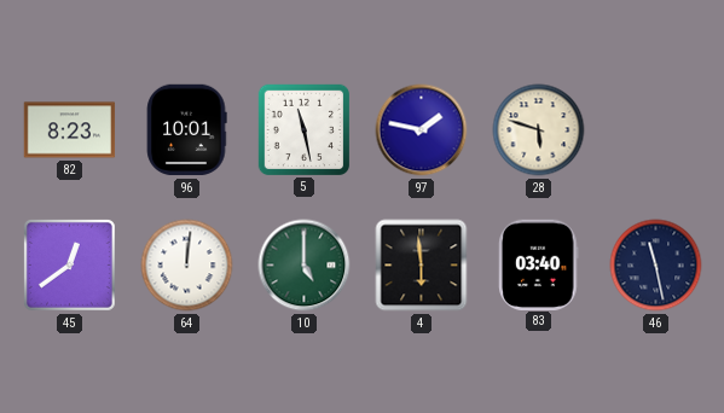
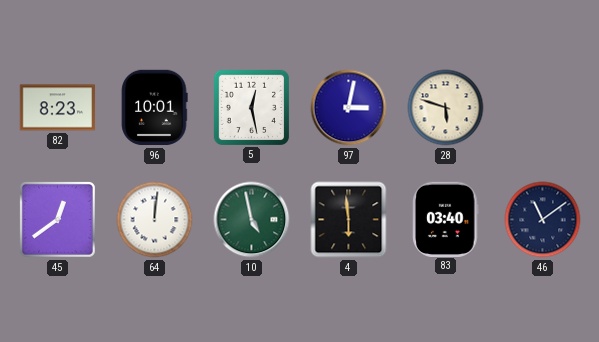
5: 11:28 -> 12:28 (251, 107)
97: 1:47 -> 3:02 (349, 108)
10: 5:00 -> 4:58 (252, 220)
46: 11:28 -> 11:09 (543, 220)
